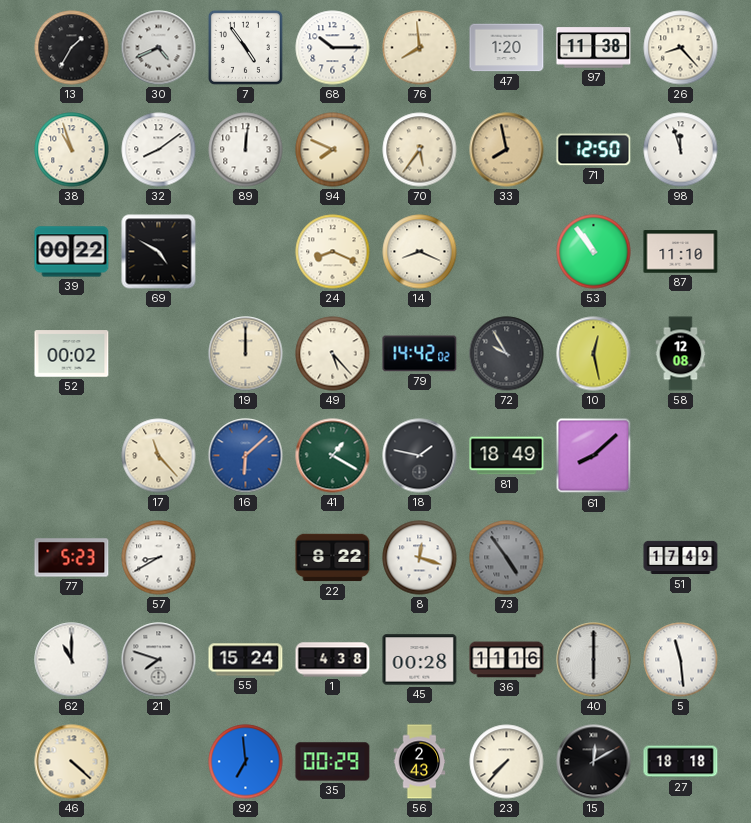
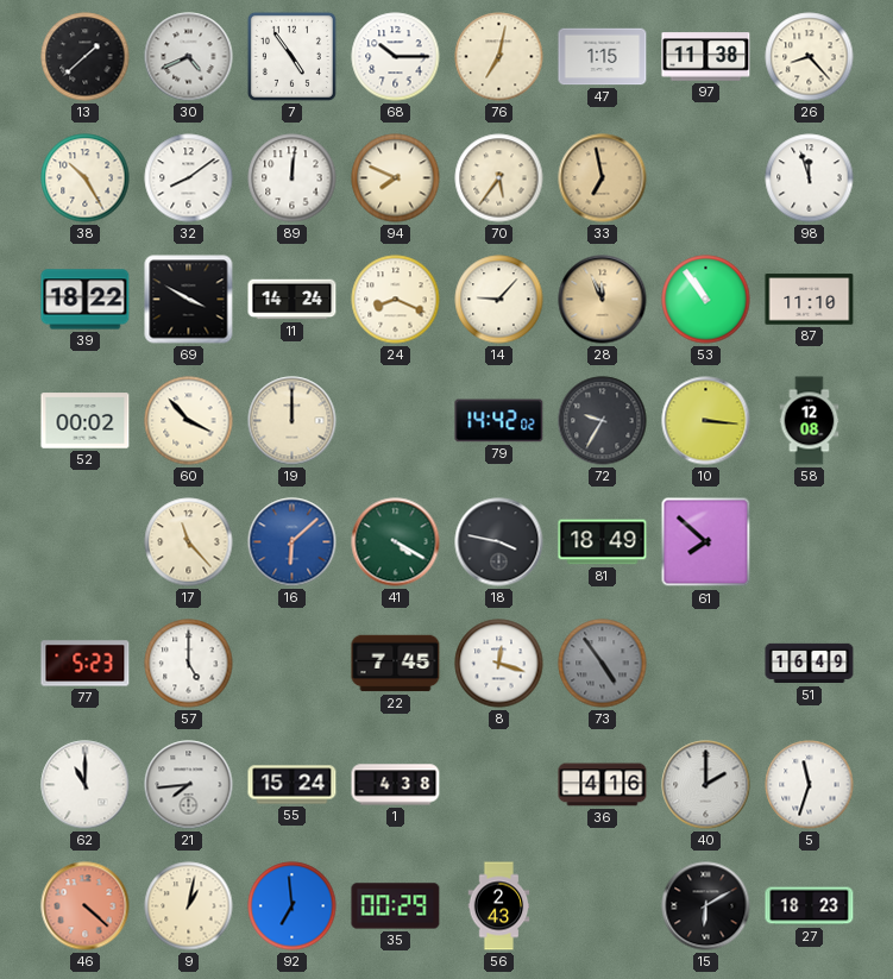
13: 1:35 -> 1:38 (86, 57)
76: 7:59 -> 7:02 (499, 57)
47: 1:20 -> 1:15 (603, 57)
38: 10:57 -> 10:25 (86, 178)
33: 7:58 -> 6:58 (603, 178)
71: 12:50 -> none (594, 150)
39: 00:22 -> 18:22 (86, 300)
69: 4:50 -> 3:50 (189, 300)
11: none -> 14:24 (293, 300)
14: 8:19 -> 9:07 (499, 300)
28: none -> 11:56 (603, 300)
60: none -> 3:53 (189, 421)
49: 5:23 -> none (333, 354)
72: 9:55 -> 9:35 (603, 421)
10: 12:28 -> 3:16 (706, 421)
41: 1:20 -> 4:20 (396, 542)
18: 1:47 -> 3:47 (499, 542)
61: 8:08 -> 7:52 (706, 542)
57: 8:40 -> 5:00 (189, 664)
22: 8:22 -> 7:45 (396, 664)
51: 17:49 -> 16:49 (810, 664)
21: 7:48 -> 7:44 (189, 785)
45: 00:28 -> none (420, 660)
36: 11:16 -> 4:16 (603, 785)
40: 6:00 -> 2:00 (706, 785)
5: 11:29 -> 11:33 (810, 785)
46 dial: cream -> salmon (86, 906)
9: none -> 1:02 (189, 906)
23: 7:37 -> none (507, 762)
15: 12:10 -> 6:10 (706, 906)
27: 18:18 -> 18:23 (810, 906)
